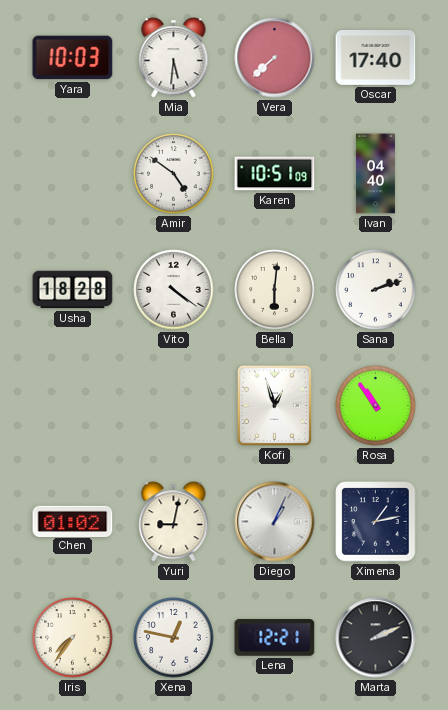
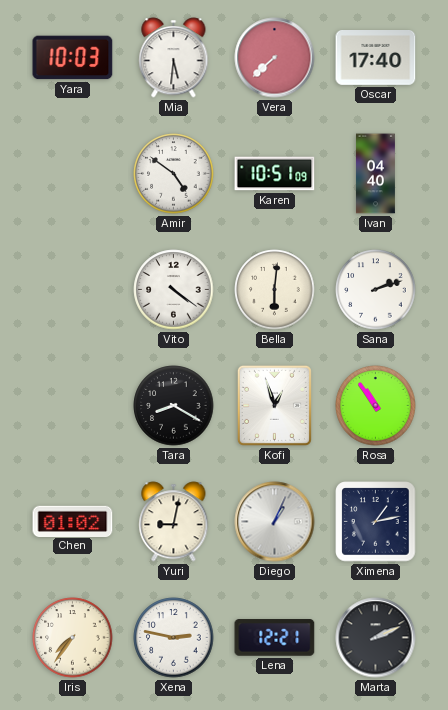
Usha: 18:28 -> none (73, 290)
Tara: none -> 8:20 (174, 406)
Xena: 12:47 -> 2:47 (174, 638)
